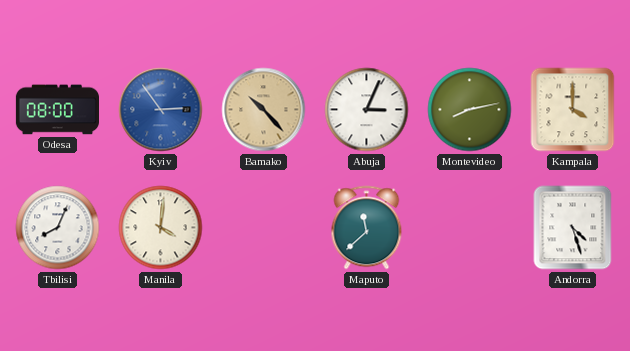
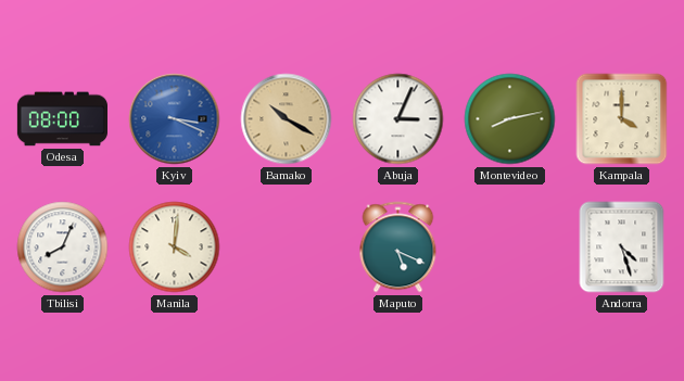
Kyiv: 2:54 -> 3:19 (175, 119)
Bamako: 10:23 -> 10:20 (287, 119)
Maputo: 11:38 -> 5:19 (398, 247)
